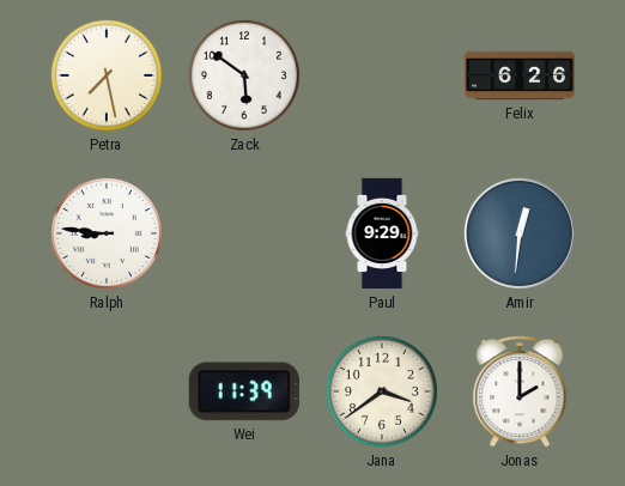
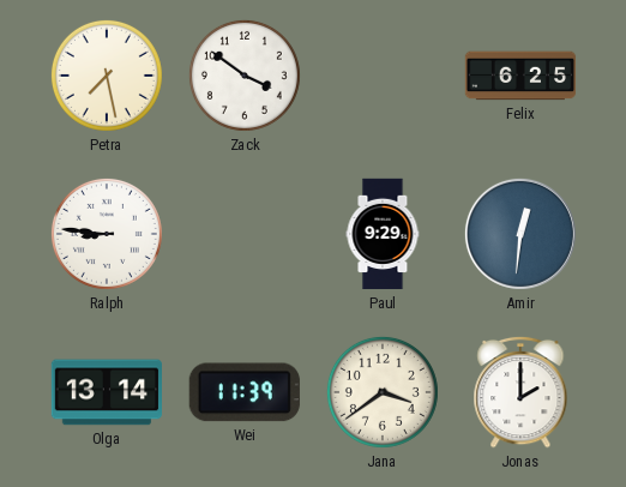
Zack: 5:51 -> 3:51 (245, 76)
Felix: 6:26 -> 6:25 (520, 76)
Olga: none -> 13:14 (106, 392)
